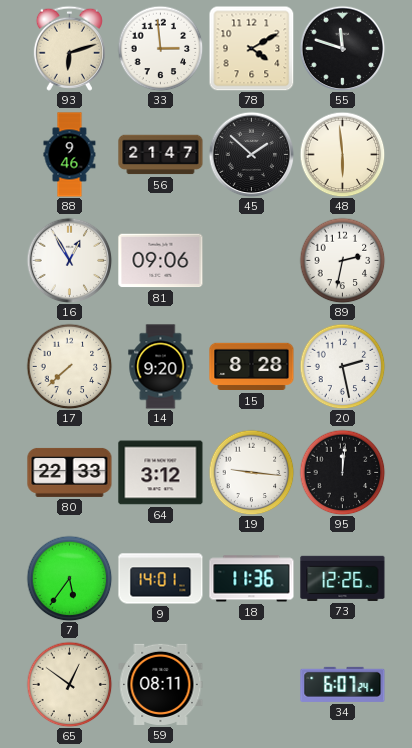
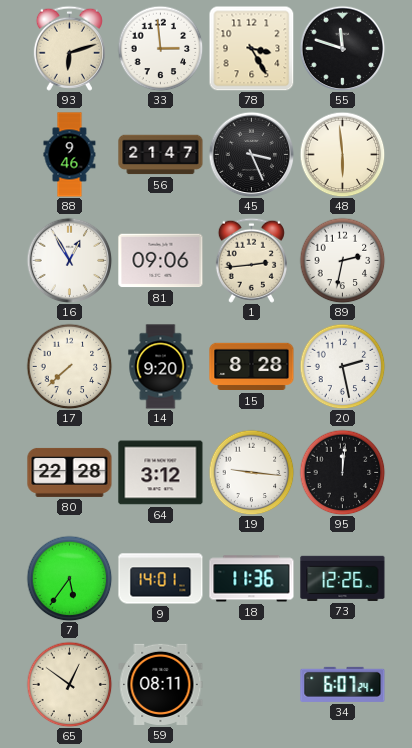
78: 4:10 -> 3:25 (251, 48)
45: 1:52 -> 3:26 (251, 154)
1: none -> 2:44 (251, 260)
80: 22:33 -> 22:28 (70, 472)
